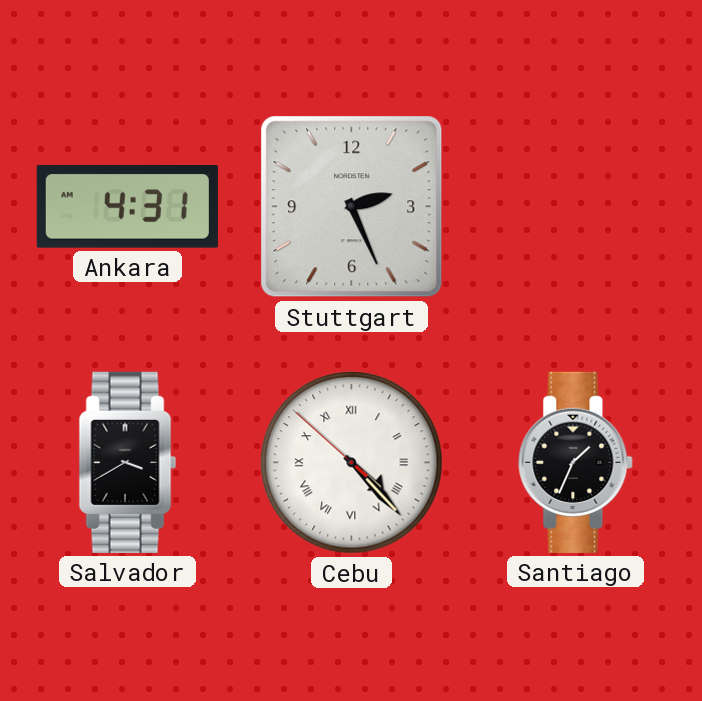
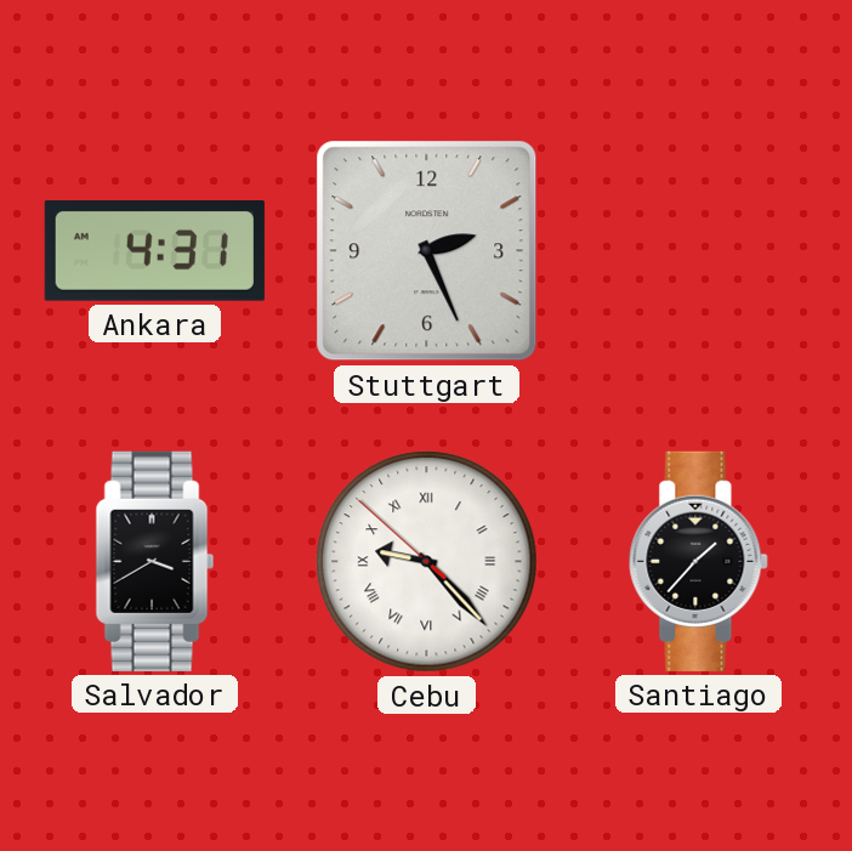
Cebu: 4:22 -> 9:22 (427, 562)
Santiago: 1:34 -> 1:37 (699, 561)
